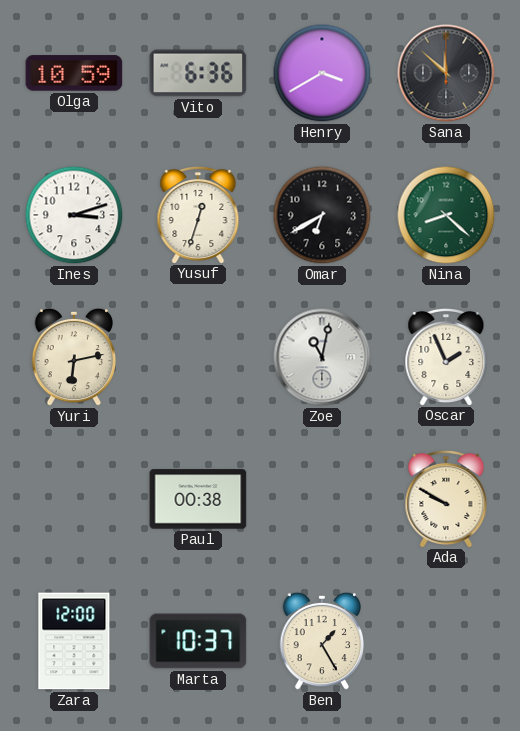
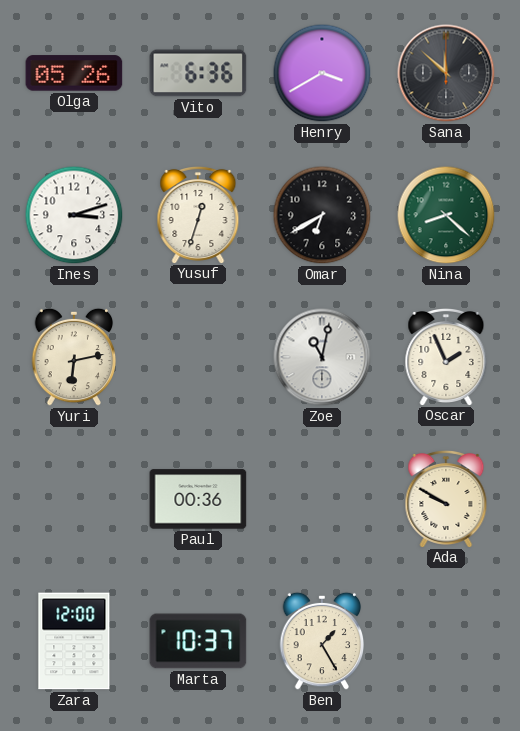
Olga: 10:59 -> 05:26 (74, 73)
Paul: 00:38 -> 00:36 (198, 499)
